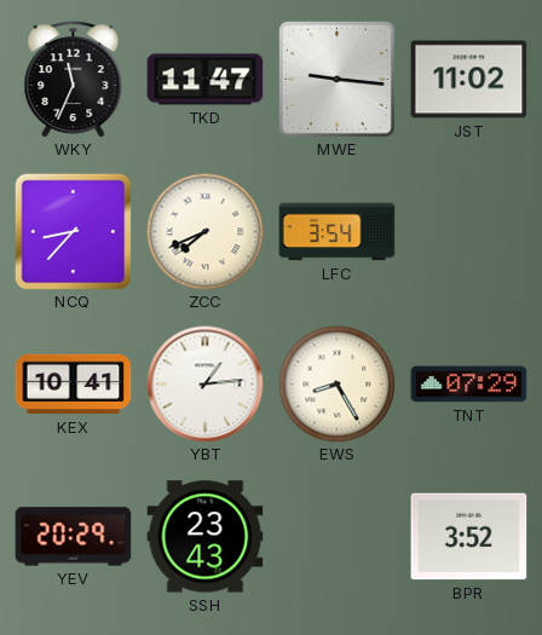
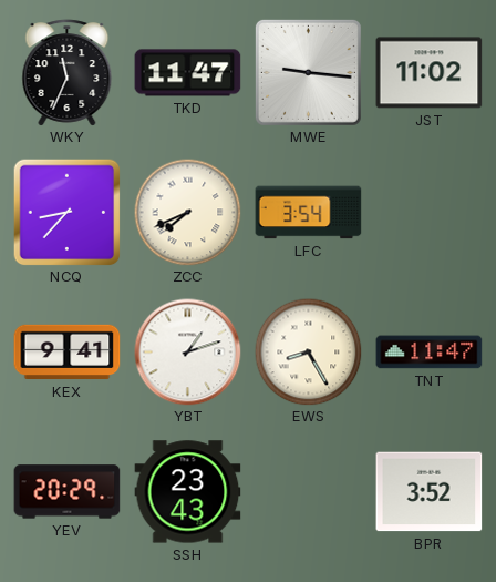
KEX: 10:41 -> 9:41 (68, 353)
YBT: 1:14 -> 1:12 (188, 353)
TNT: 07:29 -> 11:47 (430, 353)
